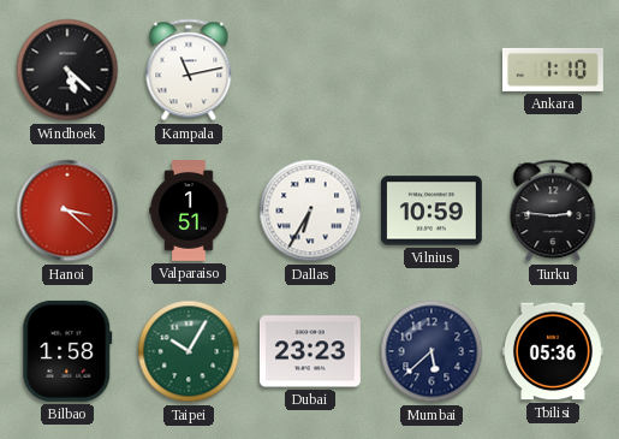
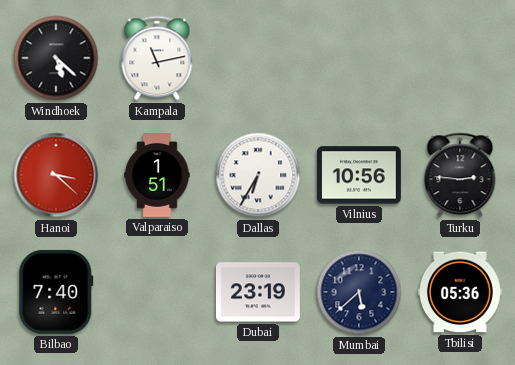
Ankara: 1:10 -> none (553, 70)
Vilnius: 10:59 -> 10:56 (359, 175)
Bilbao: 1:58 -> 7:40 (56, 292)
Taipei: 10:05 -> none (189, 351)
Dubai: 23:23 -> 23:19 (258, 292)
